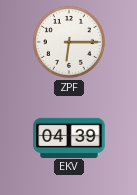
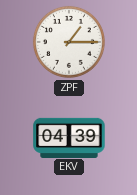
ZPF: 6:15 -> 1:15 (69, 42)
